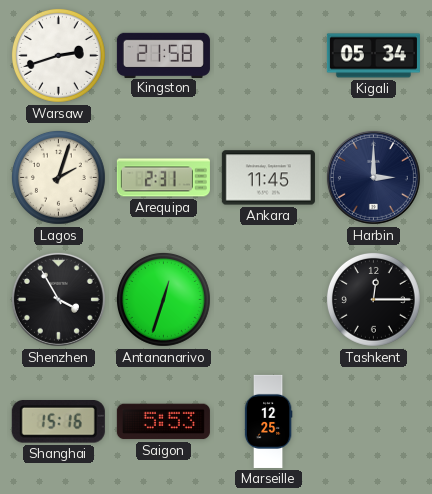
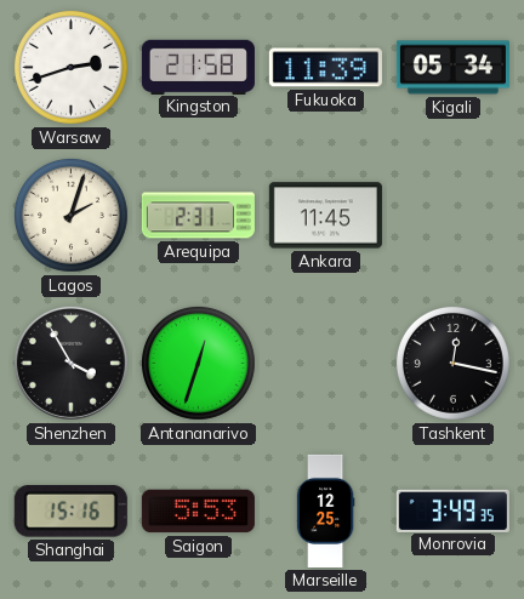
Fukuoka: none -> 11:39 (325, 68)
Harbin: 3:00 -> none (373, 177)
Tashkent: 12:15 -> 12:17 (452, 363)
Monrovia: none -> 3:49 (452, 510)
